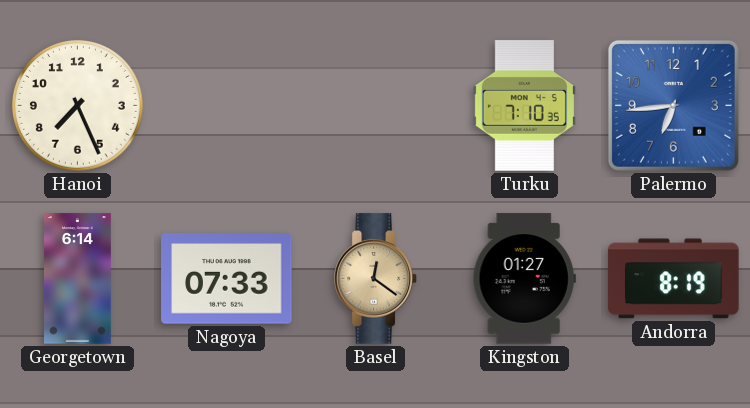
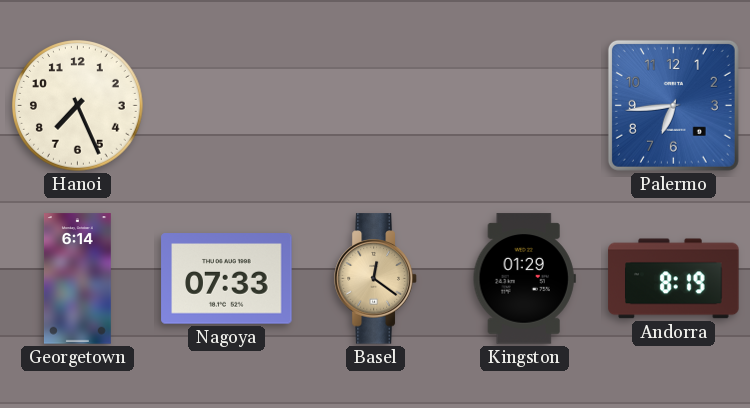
Turku: 7:10 -> none (524, 106)
Kingston: 01:27 -> 01:29 (524, 279)
